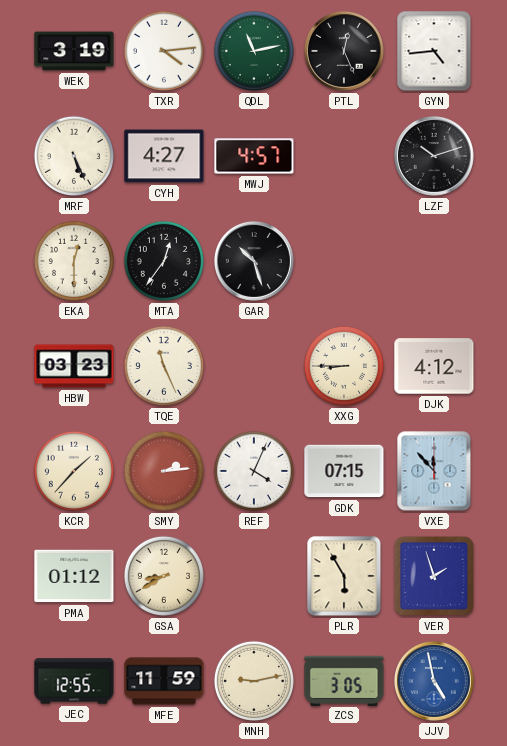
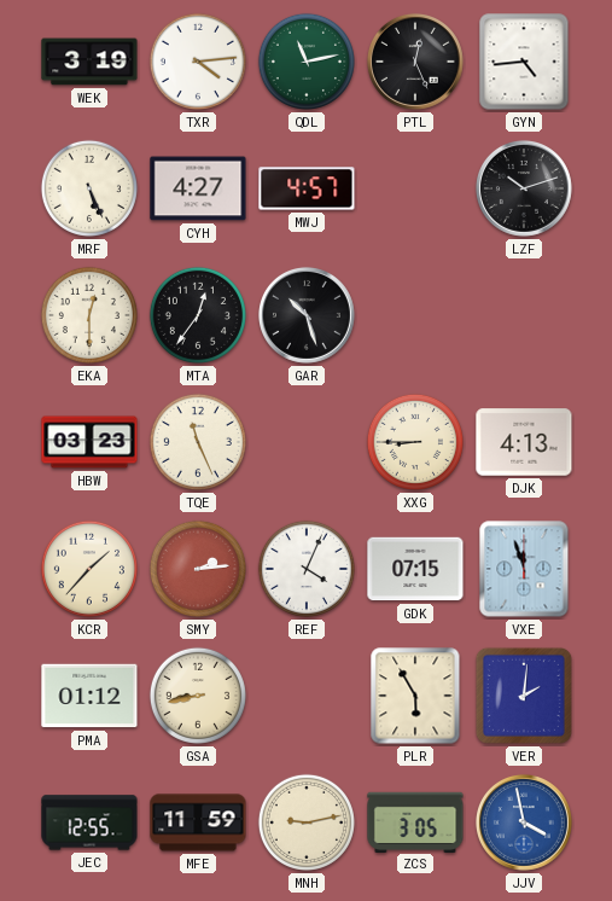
DJK: 4:12 -> 4:13 (524, 442)
VXE: 11:53 -> 11:57 (524, 569)
GSA: 8:40 -> 8:43 (198, 696)
VER: 1:57 -> 2:01 (524, 696)
JJV: 4:58 -> 3:58 (524, 822)
